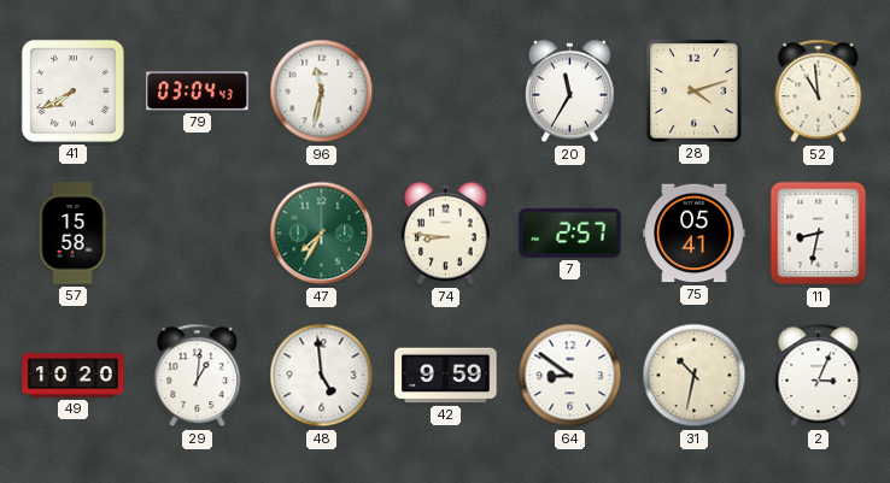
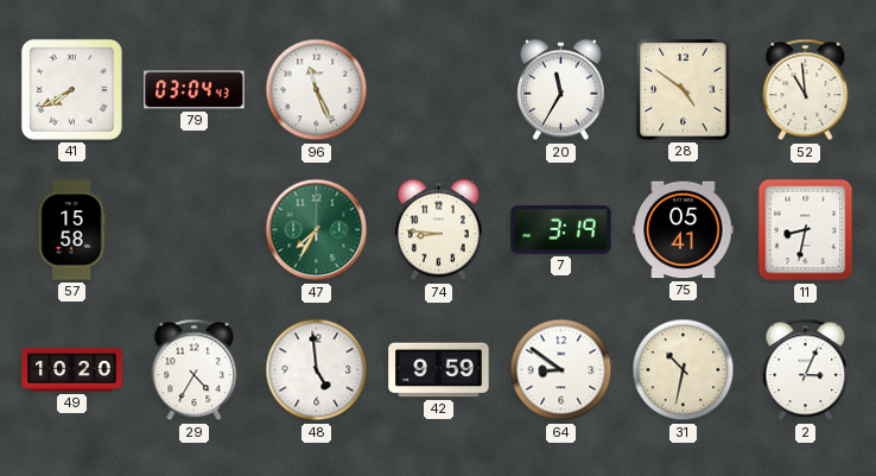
96: 11:32 -> 11:26 (317, 90)
28: 4:12 -> 4:51 (684, 90)
7: 2:57 -> 3:19 (561, 229)
29: 1:01 -> 4:35 (195, 370)
